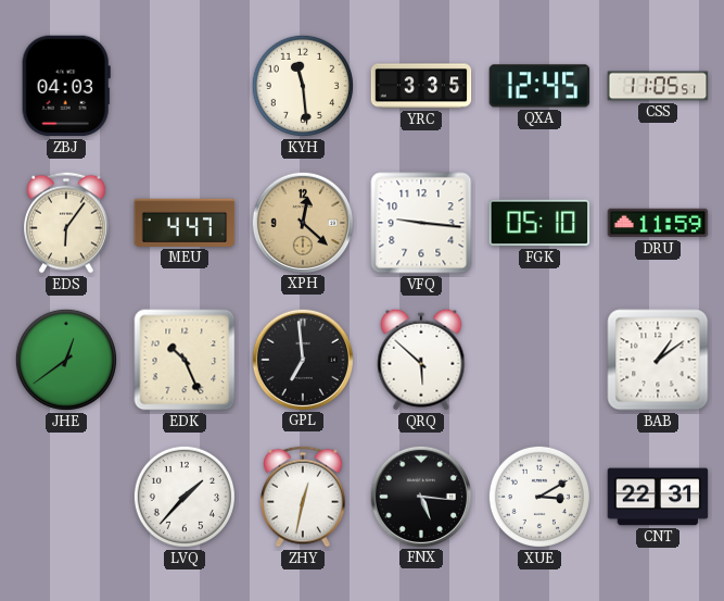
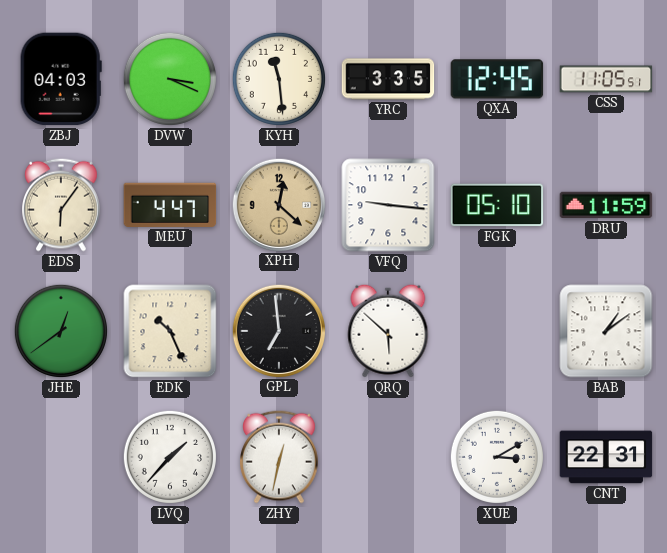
DVW: none -> 3:19 (170, 79)
FNX: 5:16 -> none (420, 496)
